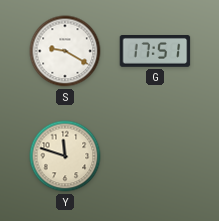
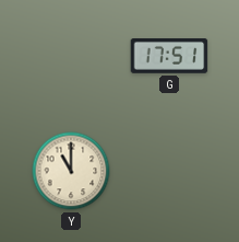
S: 9:20 -> none (65, 51)
Y: 11:48 -> 11:00 (71, 171)
